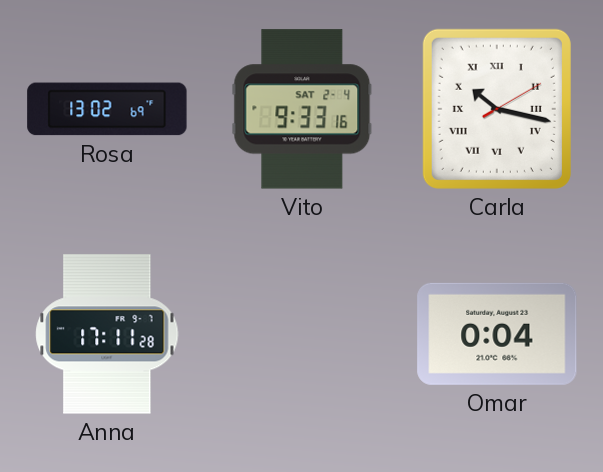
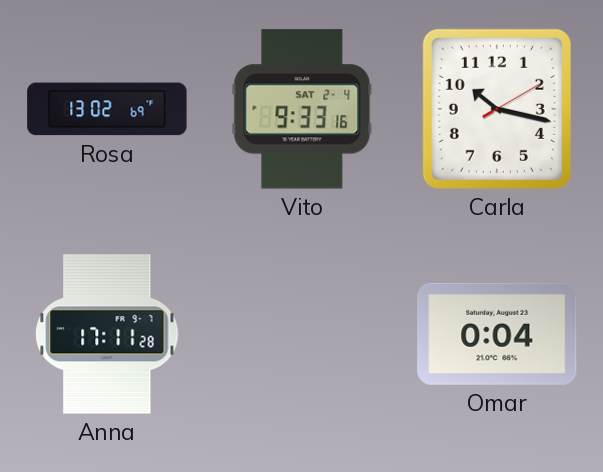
Carla numerals: Roman -> Arabic (497, 109)
